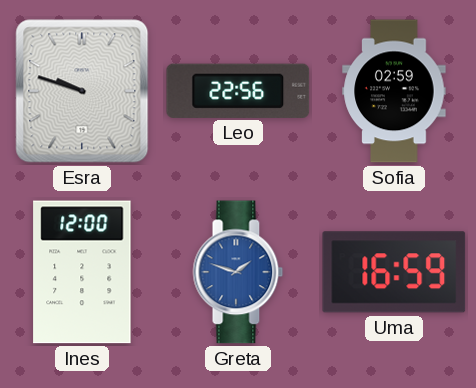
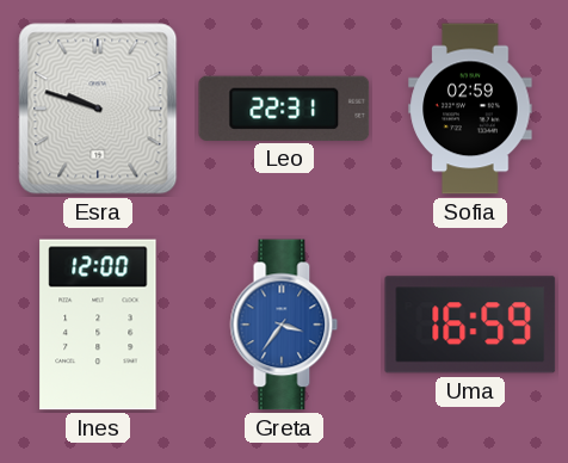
Leo: 22:56 -> 22:31 (284, 109)
Greta: 1:48 -> 3:36 (284, 325)
